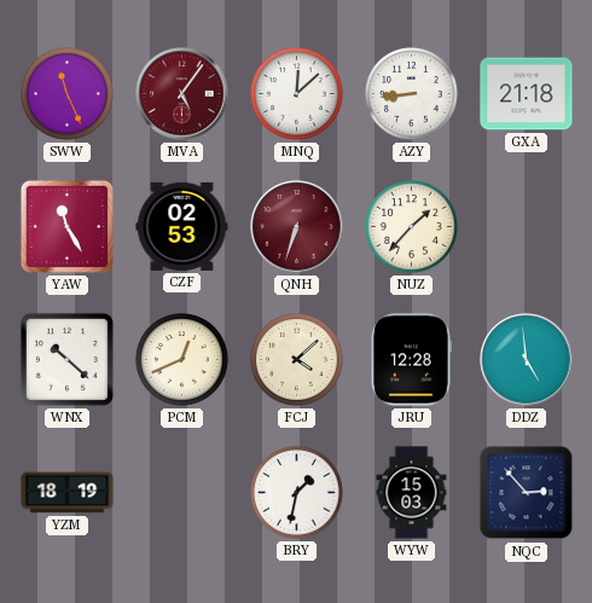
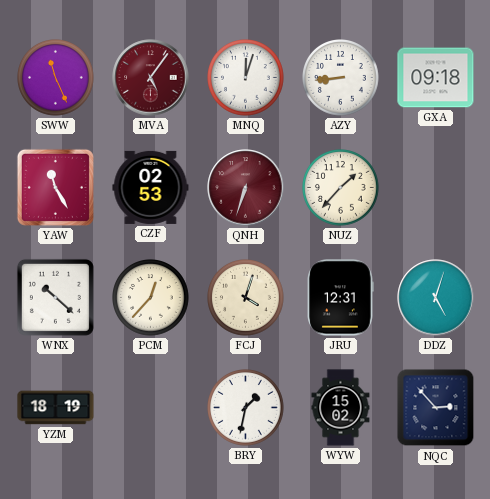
MNQ: 12:08 -> 12:03 (246, 78)
GXA: 21:18 -> 09:18 (436, 78)
PCM: 12:41 -> 12:37 (151, 298)
FCJ: 4:08 -> 4:03 (246, 298)
JRU: 12:28 -> 12:31 (340, 298)
DDZ: 4:59 -> 5:03 (436, 298)
WYW: 15:03 -> 15:02 (341, 408)
